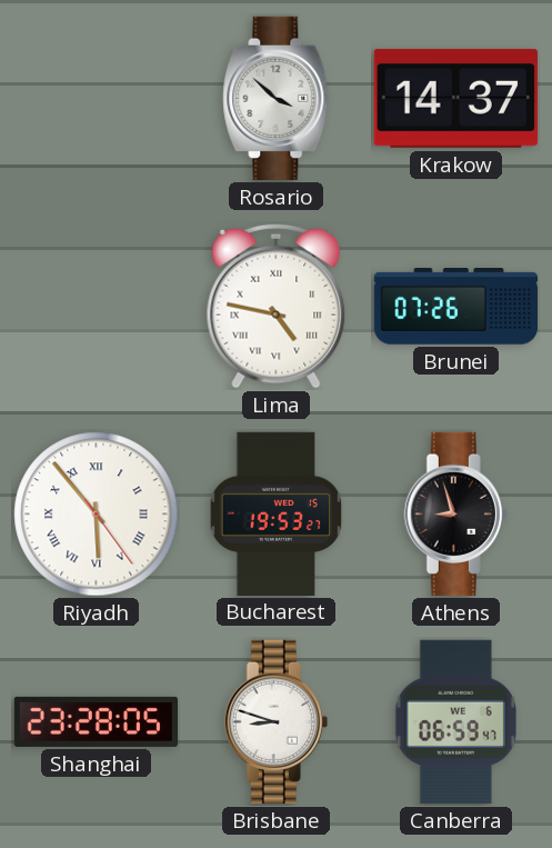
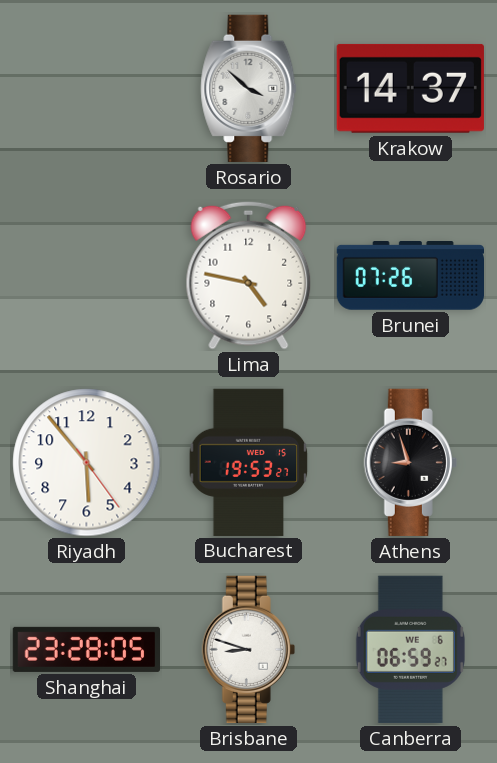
Lima numerals: Roman -> Arabic (249, 275)
Riyadh numerals: Roman -> Arabic (87, 463)
Canberra: 06:59:47 -> 06:59:27 (410, 649)
